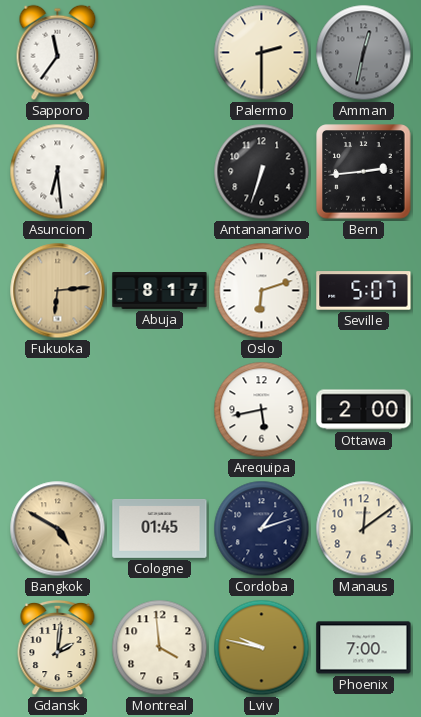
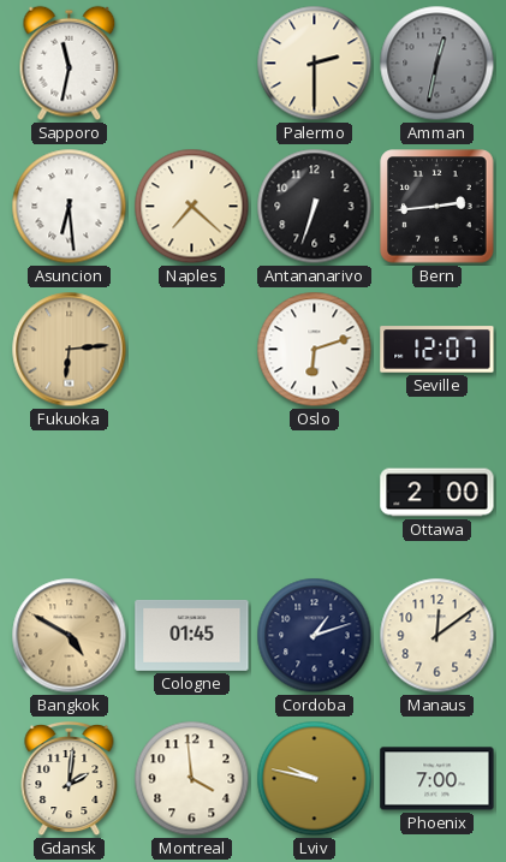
Sapporo: 11:36 -> 11:32 (70, 64)
Naples: none -> 7:22 (192, 207)
Abuja: 8:17 -> none (160, 291)
Seville: 5:07 -> 12:07 (437, 350)
Arequipa: 5:43 -> none (262, 410)
